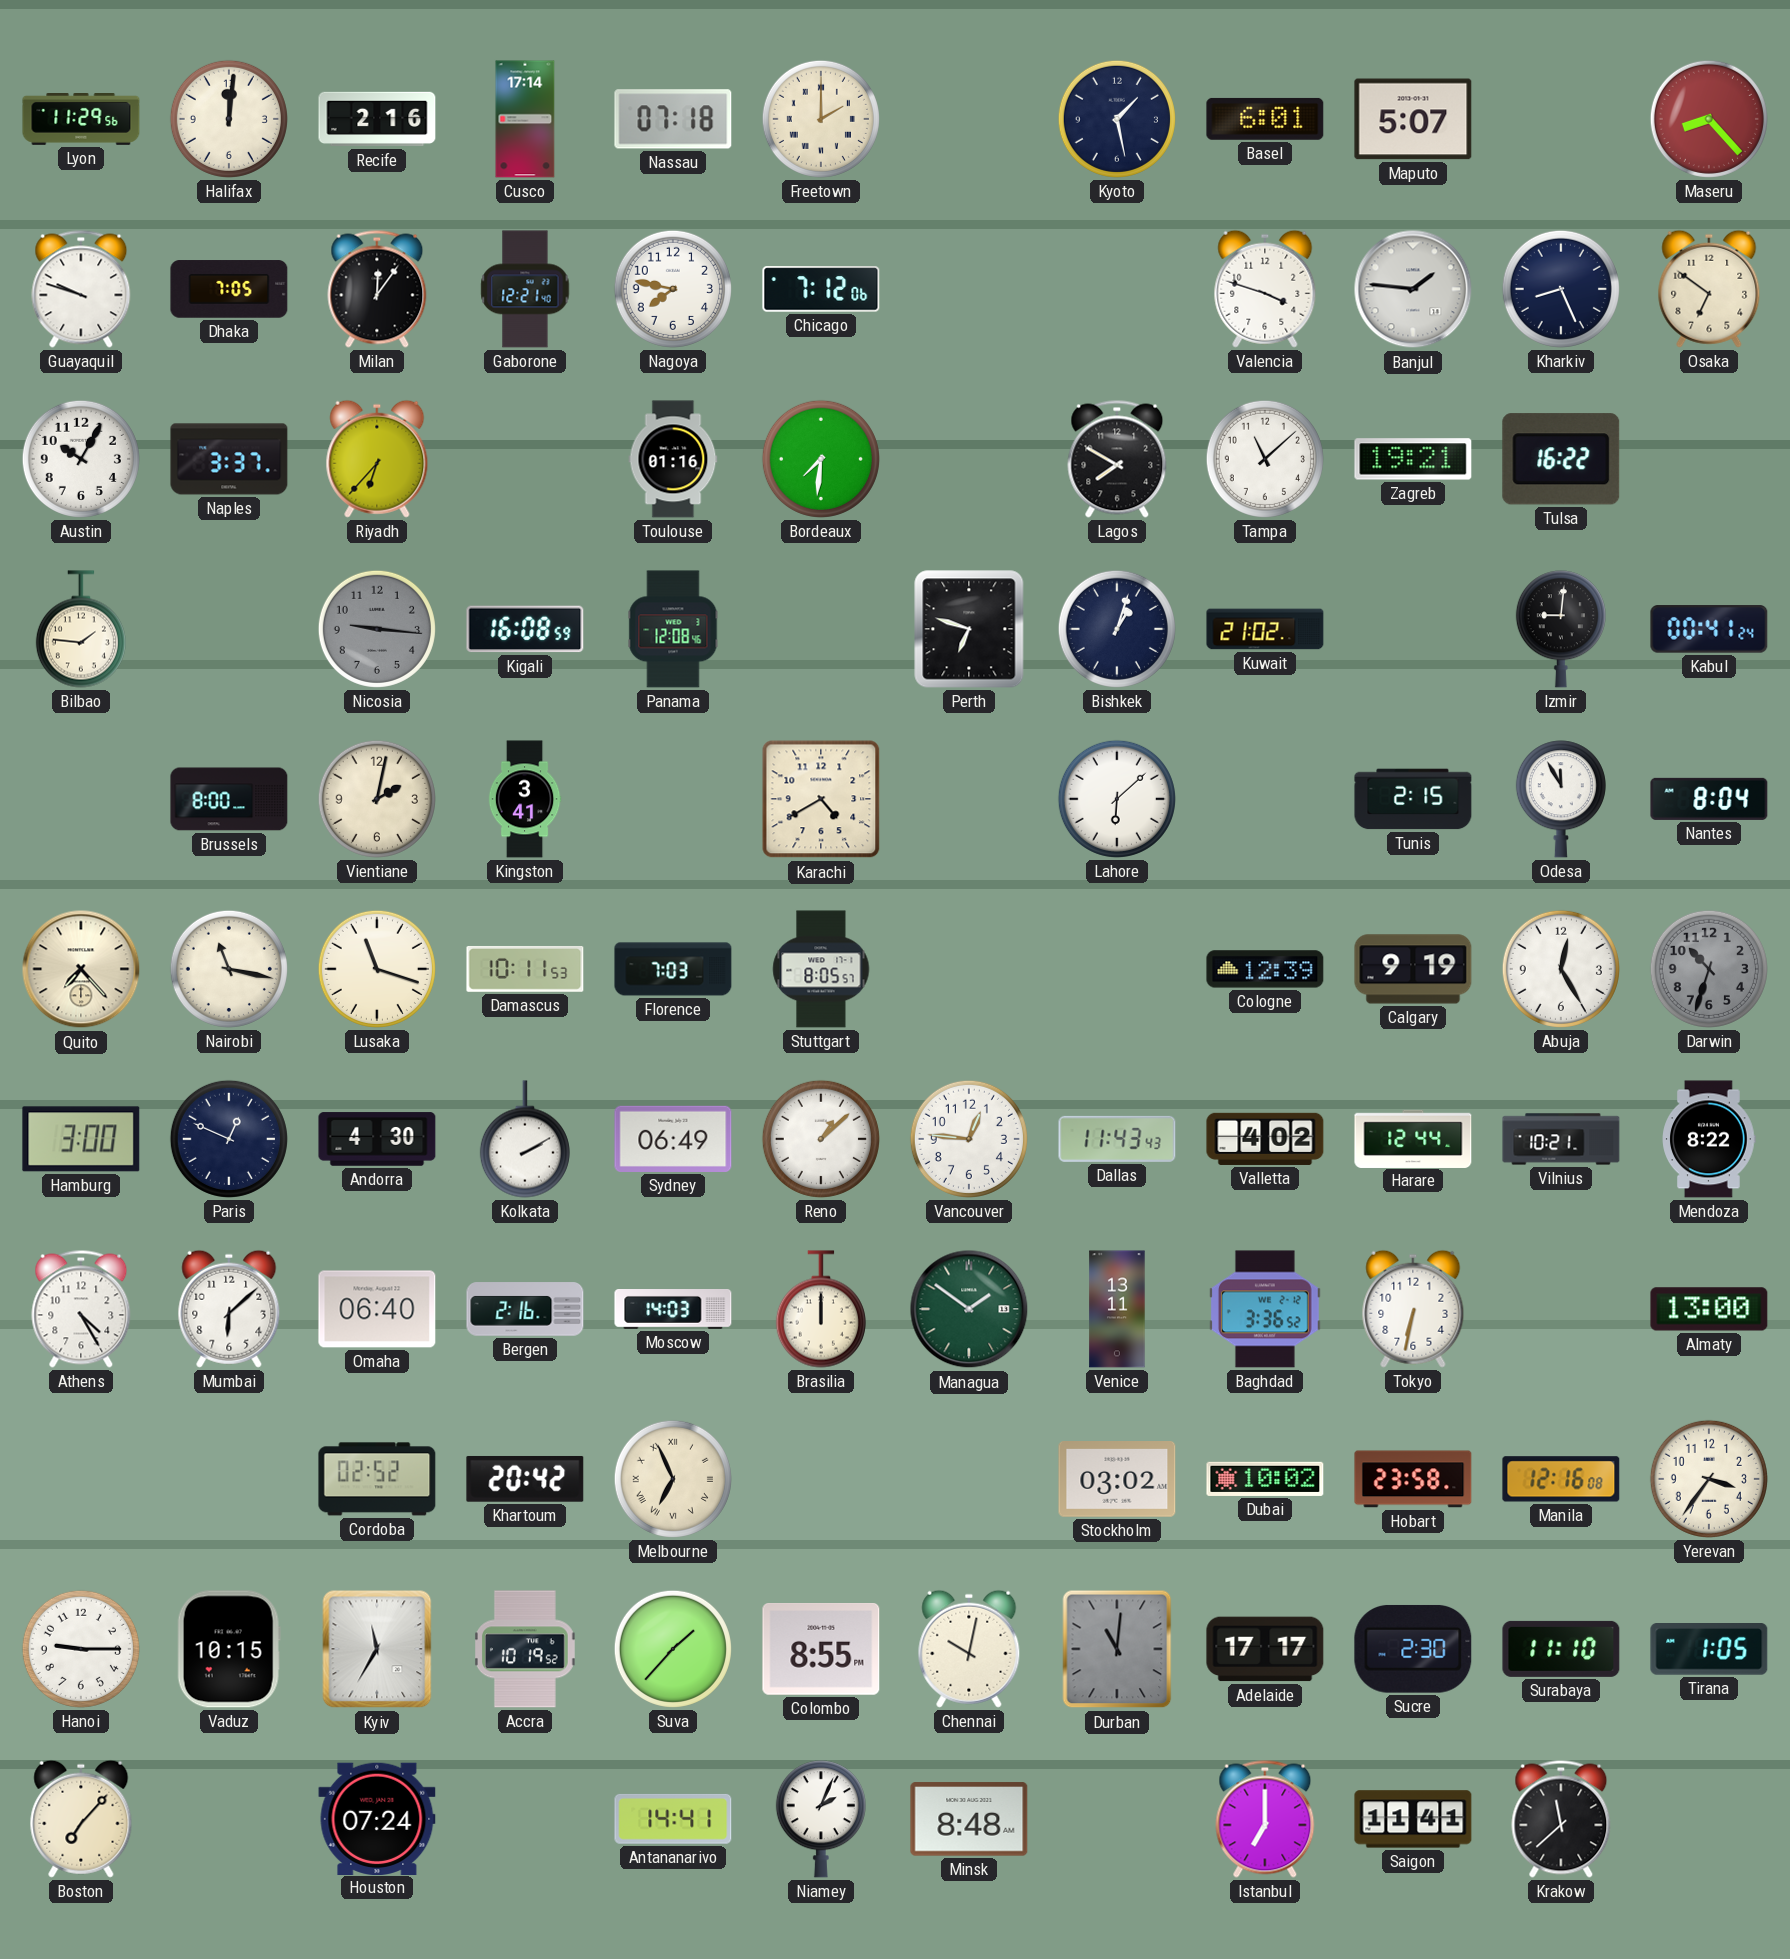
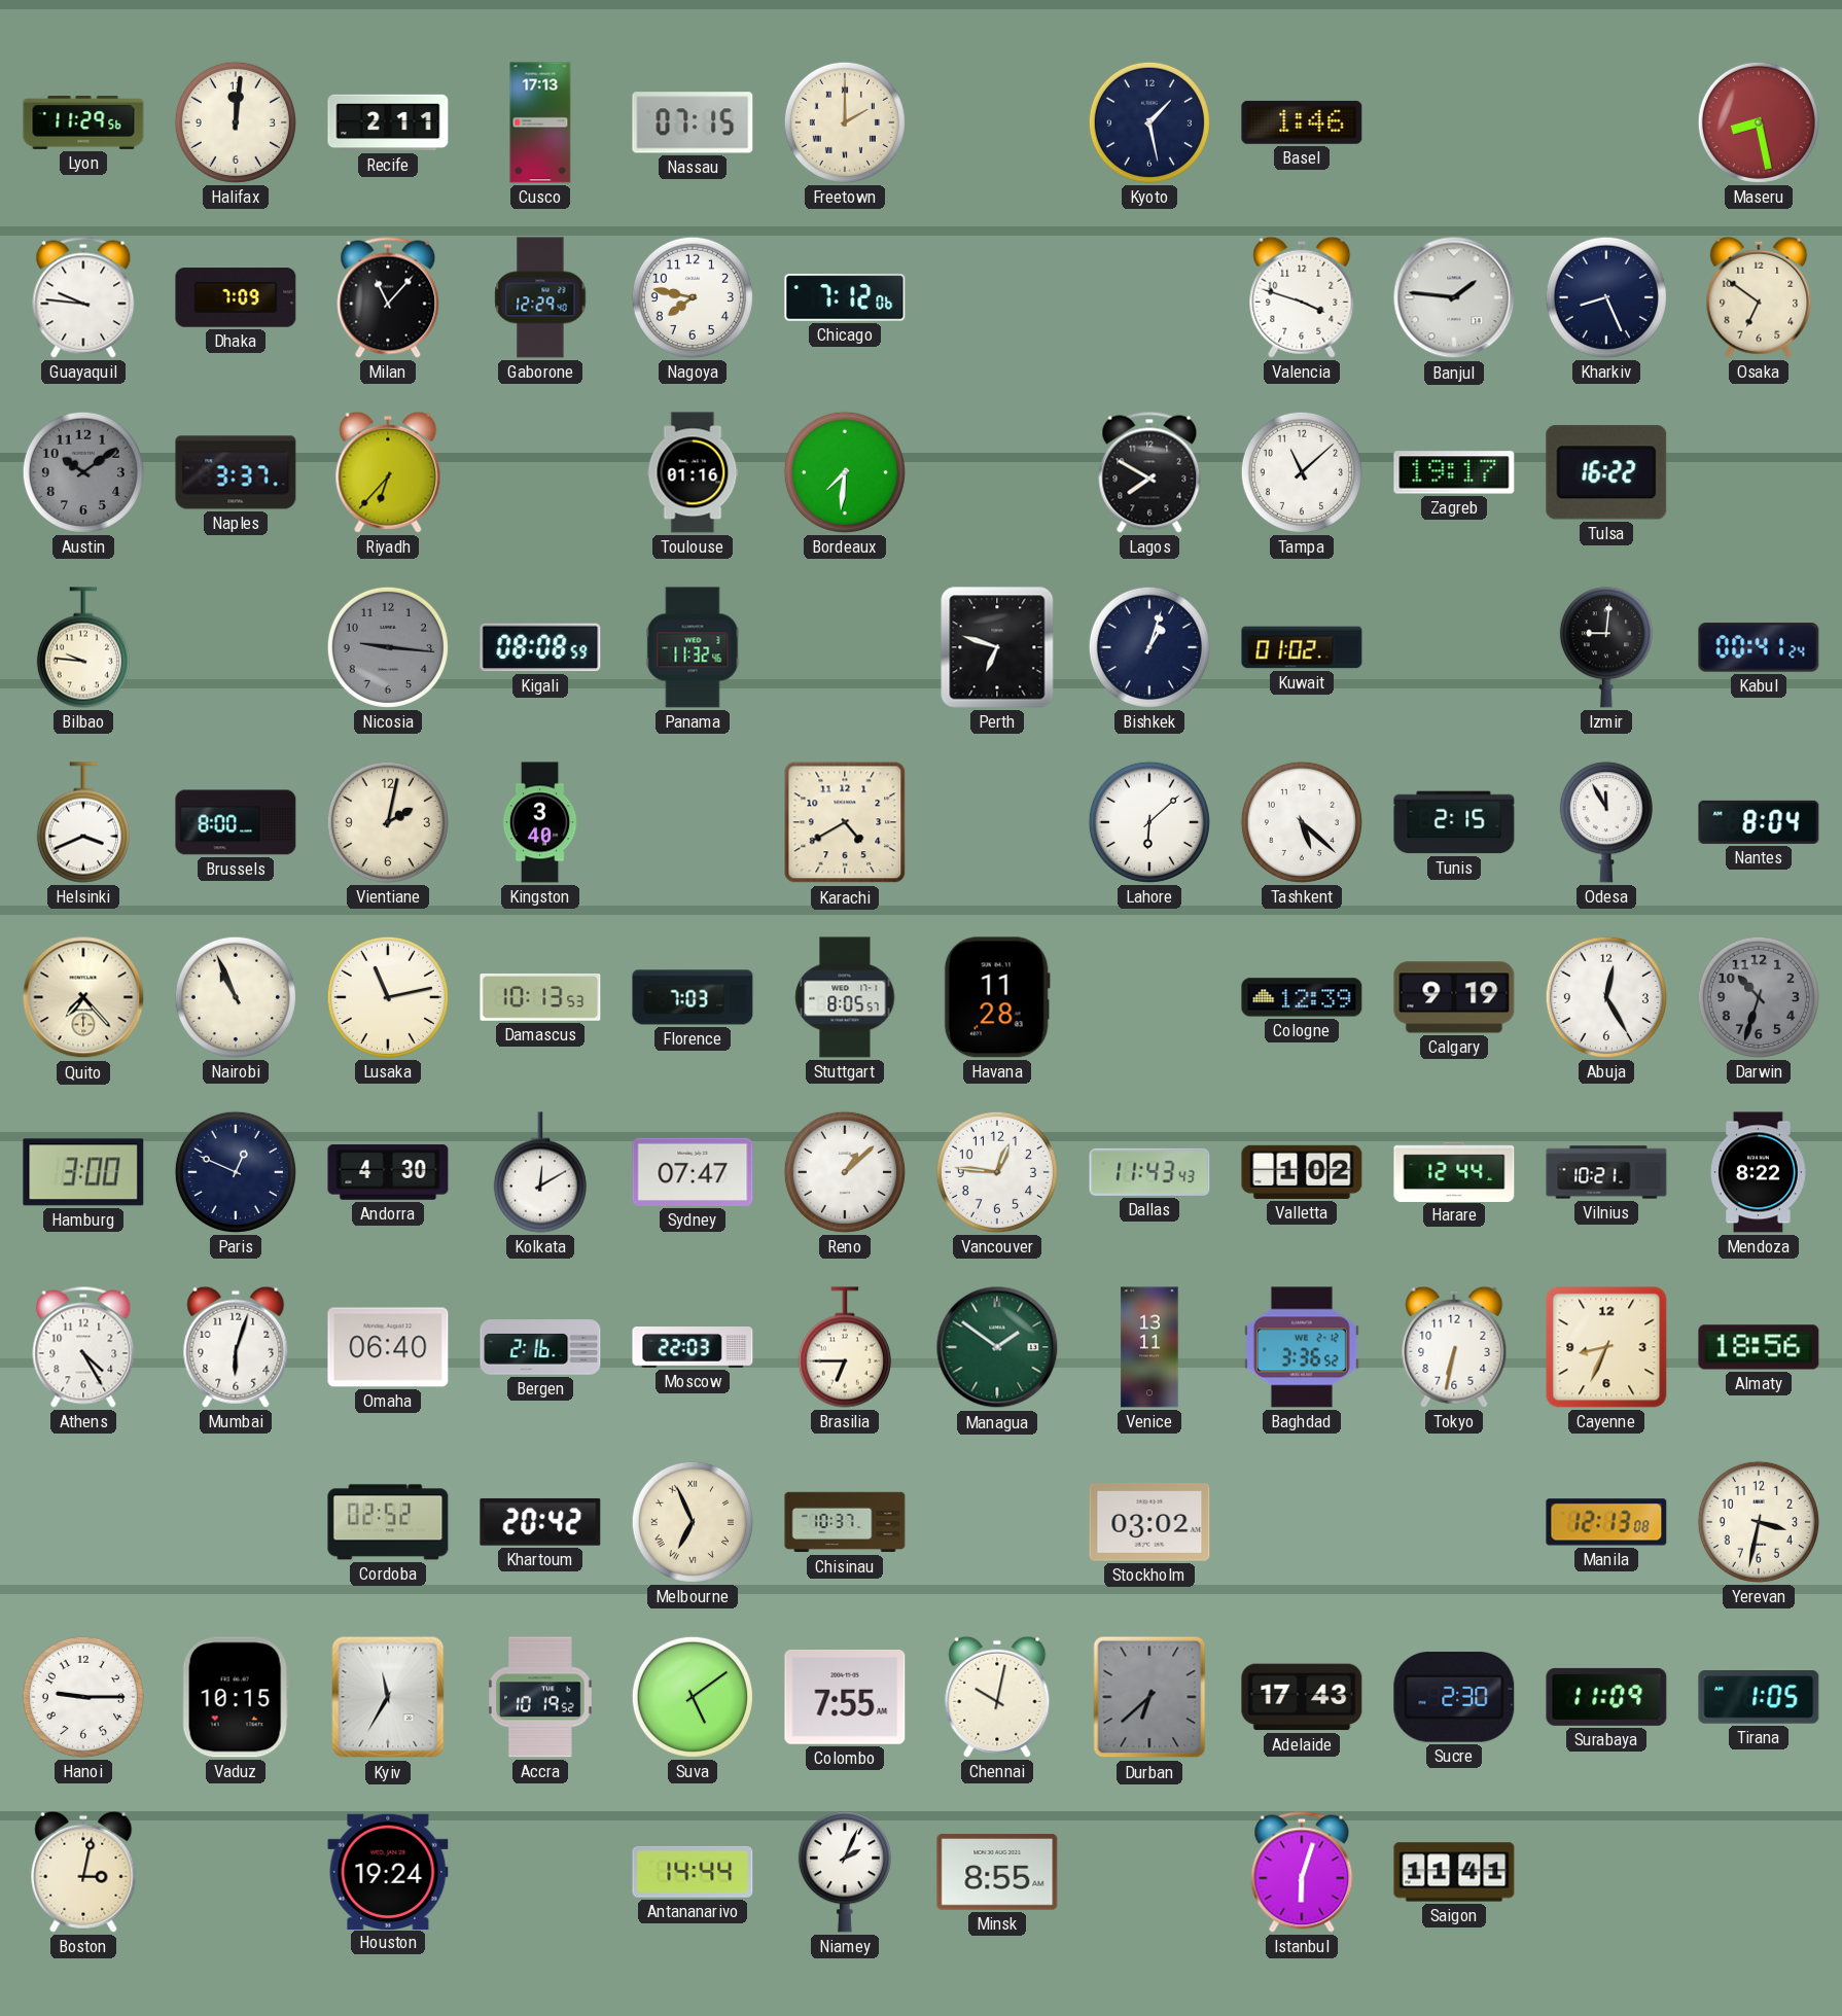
Recife: 2:16 -> 2:11 (388, 122)
Cusco: 17:14 -> 17:13 (540, 122)
Nassau: 07:18 -> 07:15 (693, 122)
Basel: 6:01 -> 1:46 (1302, 122)
Maputo: 5:07 -> none (1413, 119)
Maseru: 8:23 -> 8:28 (1759, 122)
Guayaquil: 9:48 -> 9:46 (83, 297)
Dhaka: 7:05 -> 7:09 (236, 297)
Milan: 12:06 -> 11:07 (388, 297)
Gaborone: 12:21 -> 12:29 (540, 297)
Austin: 10:05 -> 10:09 (83, 472)
Austin dial: white -> grey (83, 472)
Zagreb: 19:21 -> 19:17 (1454, 472)
Bilbao: 1:46 -> 9:46 (83, 647)
Kigali: 16:08 -> 08:08 (540, 647)
Panama: 12:08 -> 11:32 (693, 647)
Kuwait: 21:02 -> 01:02 (1302, 647)
Helsinki: none -> 3:41 (83, 822)
Kingston: 3:41 -> 3:40 (540, 822)
Tashkent: none -> 5:22 (1302, 822)
Nairobi: 11:17 -> 10:56 (236, 997)
Lusaka: 11:18 -> 11:13 (388, 997)
Damascus: 10:11 -> 10:13 (540, 997)
Havana: none -> 11:28 (997, 997)
Kolkata: 2:10 -> 12:10 (540, 1172)
Sydney: 06:49 -> 07:47 (693, 1172)
Valletta: 4:02 -> 1:02 (1302, 1172)
Mumbai: 6:08 -> 6:03 (236, 1347)
Moscow: 14:03 -> 22:03 (693, 1348)
Brasilia: 12:00 -> 6:45 (845, 1347)
Cayenne: none -> 8:34 (1606, 1347)
Almaty: 13:00 -> 18:56 (1759, 1347)
Chisinau: none -> 10:37 (845, 1522)
Dubai: 10:02 -> none (1265, 1479)
Hobart: 23:58 -> none (1413, 1479)
Manila: 12:16 -> 12:13 (1606, 1522)
Yerevan: 3:36 -> 3:32 (1759, 1522)
Suva: 1:37 -> 5:09 (693, 1697)
Colombo: 8:55 -> 7:55 (845, 1698)
Durban: 11:01 -> 6:38 (1149, 1697)
Adelaide: 17:17 -> 17:43 (1302, 1697)
Surabaya: 11:10 -> 11:09 (1606, 1697)
Boston: 7:07 -> 3:02 (83, 1872)
Houston: 07:24 -> 19:24 (388, 1871)
Antananarivo: 14:41 -> 14:44 (693, 1872)
Minsk: 8:48 -> 8:55 (997, 1872)
Istanbul: 7:00 -> 6:03 (1302, 1872)
Krakow: 11:38 -> none (1561, 1819)
